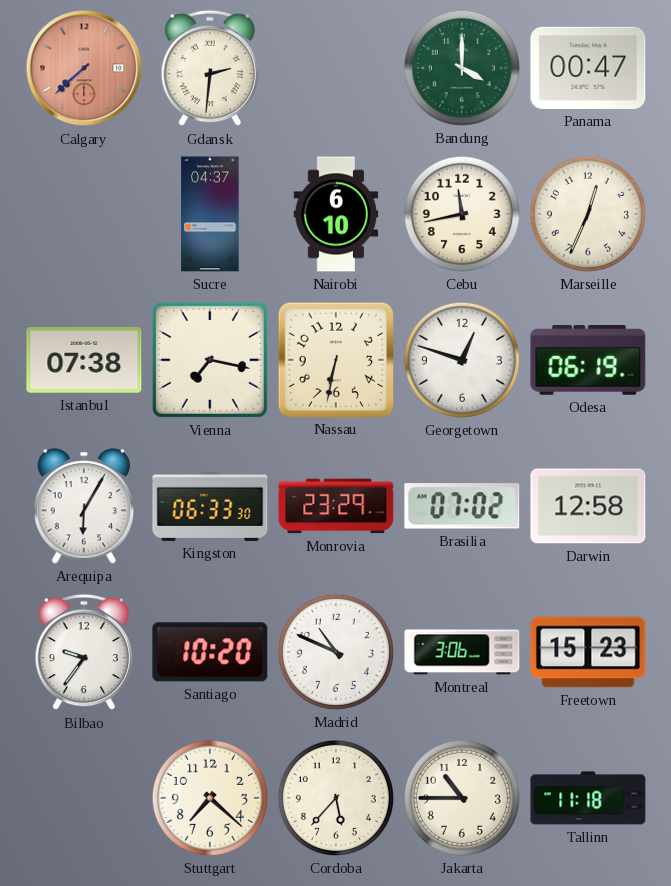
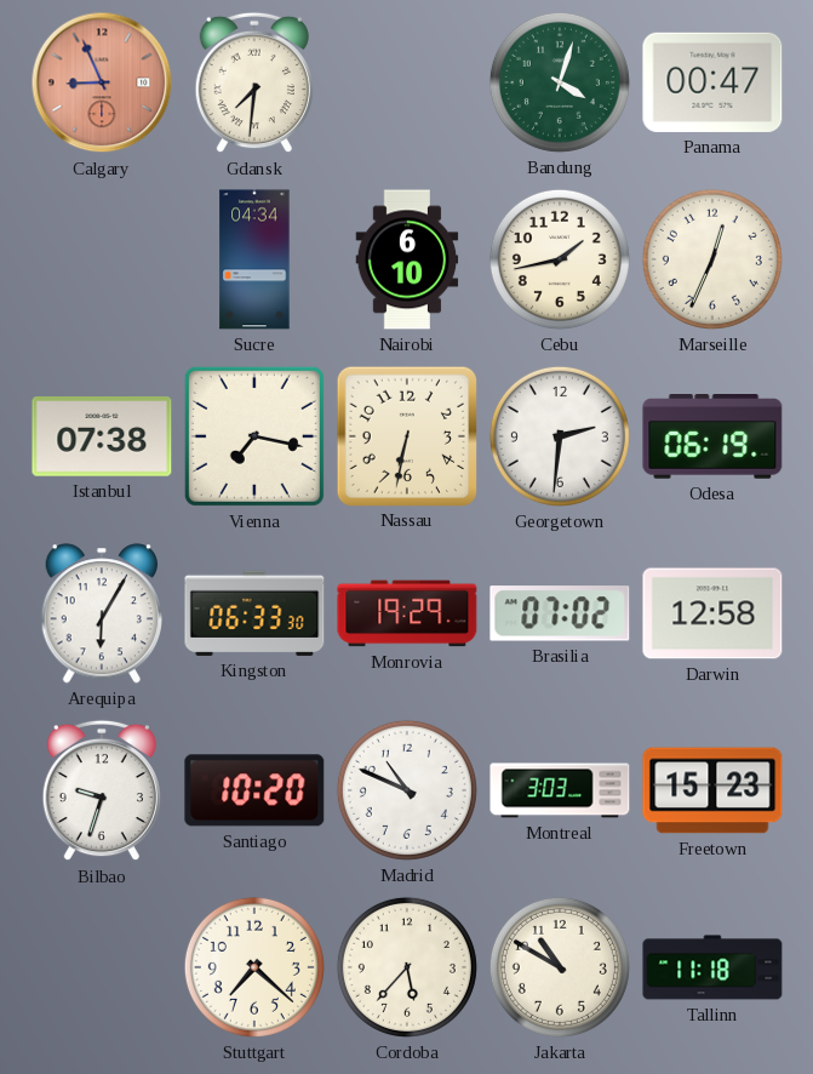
Calgary: 7:38 -> 8:56 (102, 82)
Gdansk: 2:31 -> 7:31 (254, 82)
Bandung: 4:00 -> 4:03 (560, 82)
Sucre: 04:37 -> 04:34 (254, 259)
Cebu: 11:43 -> 1:43 (560, 259)
Georgetown: 12:48 -> 2:31 (560, 436)
Monrovia: 23:29 -> 19:29 (407, 613)
Bilbao: 9:36 -> 9:33 (102, 790)
Montreal: 3:06 -> 3:03 (560, 790)
Jakarta: 10:45 -> 10:50 (560, 967)
